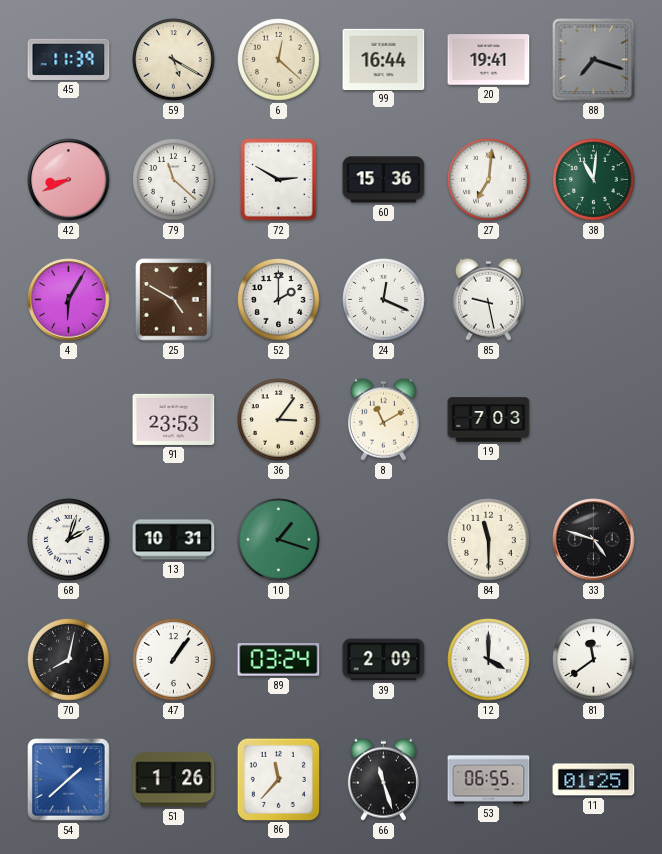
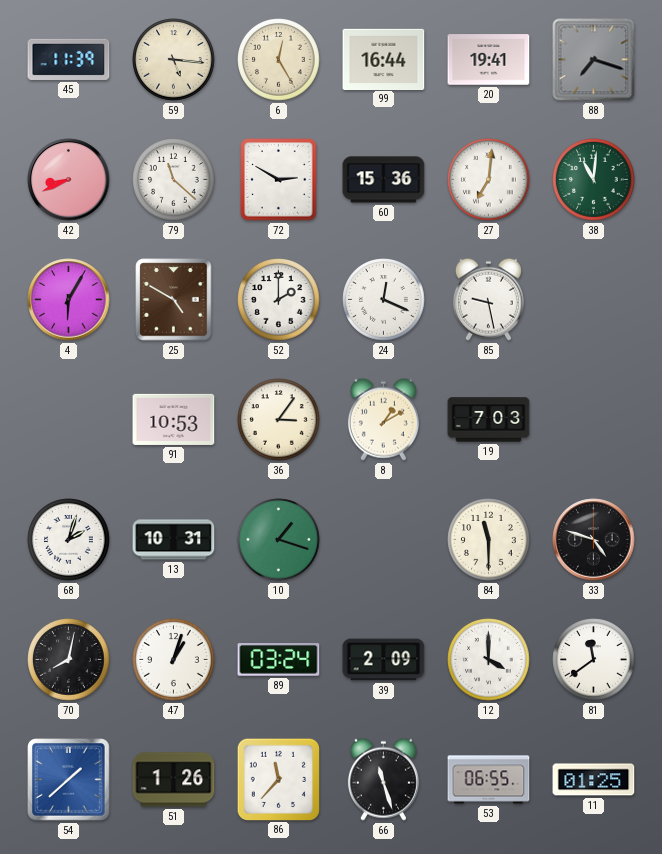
59: 5:20 -> 5:16 (174, 60)
6: 12:22 -> 12:25 (279, 60)
91: 23:53 -> 10:53 (174, 419)
8: 11:10 -> 1:10 (383, 419)
47: 1:06 -> 1:03 (174, 660)
